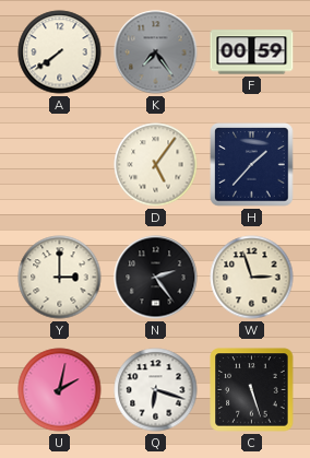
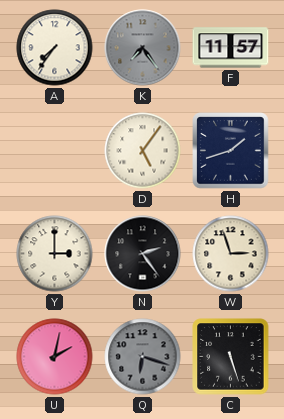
A: 7:39 -> 7:36 (55, 48)
F: 00:59 -> 11:57 (231, 48)
H: 1:37 -> 1:42 (231, 151)
Q dial: white -> grey (143, 357)
